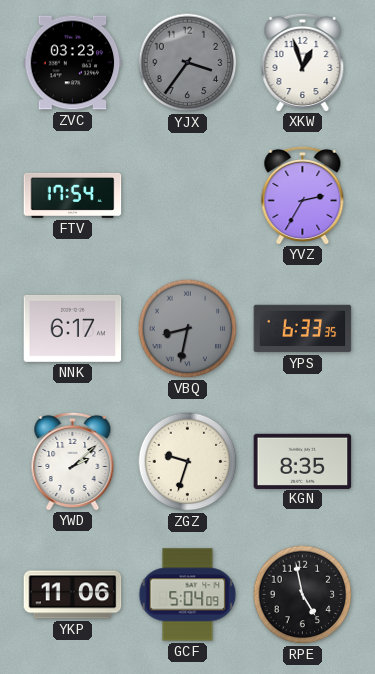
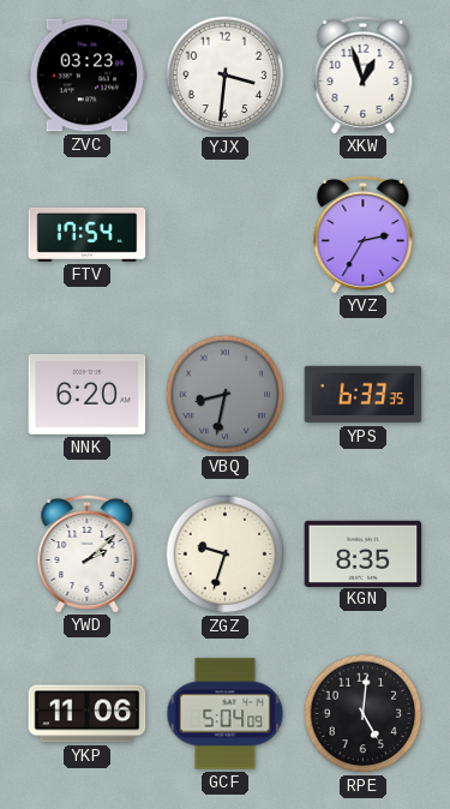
YJX: 3:36 -> 3:31 (226, 76)
YJX dial: grey -> white (226, 76)
NNK: 6:17 -> 6:20 (88, 394)
RPE: 4:58 -> 5:01 (364, 714)
